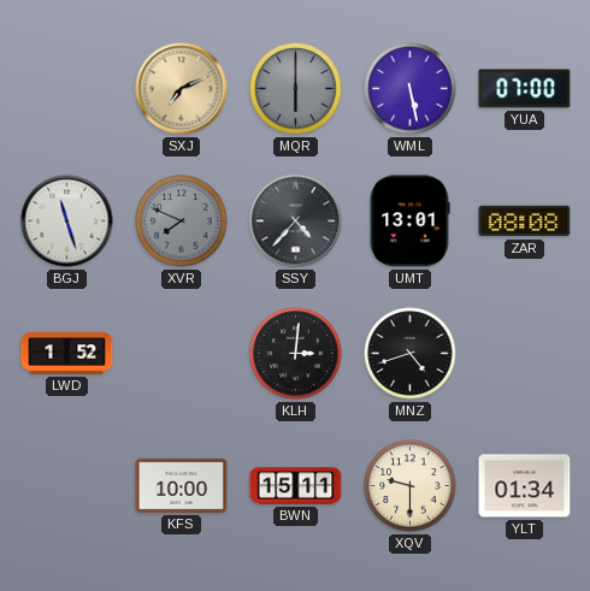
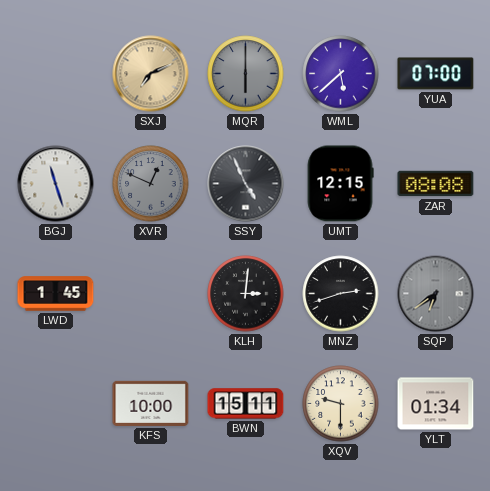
WML: 5:28 -> 5:38 (341, 74)
XVR: 7:49 -> 12:49 (151, 184)
SSY: 4:37 -> 4:56 (246, 184)
UMT: 13:01 -> 12:15 (340, 184)
LWD: 1:52 -> 1:45 (56, 294)
MNZ: 4:42 -> 2:42 (341, 294)
SQP: none -> 6:39 (436, 294)
